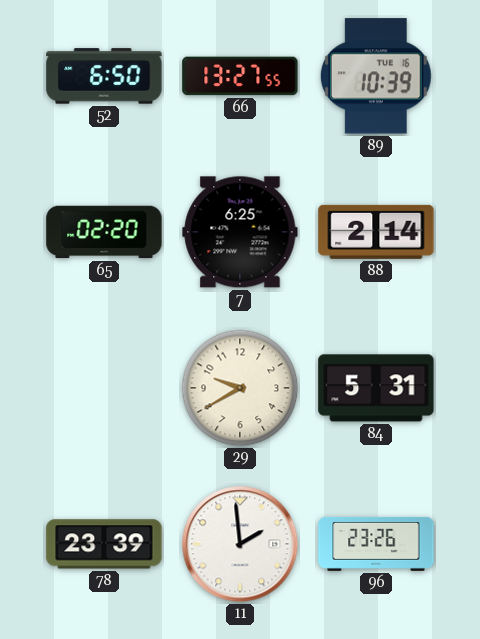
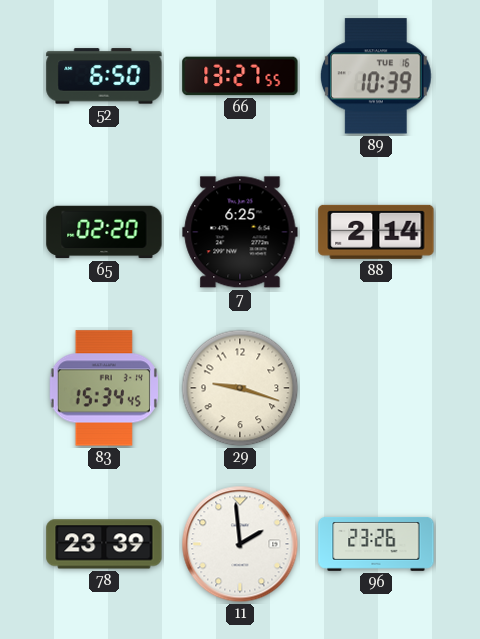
83: none -> 15:34 (104, 388)
29: 9:40 -> 9:18 (240, 388)
84: 5:31 -> none (376, 388)
